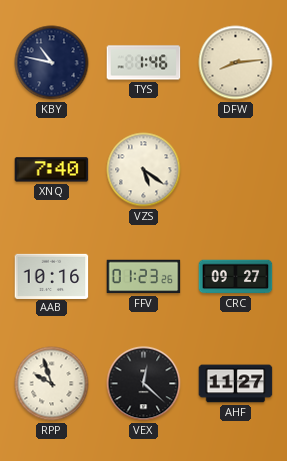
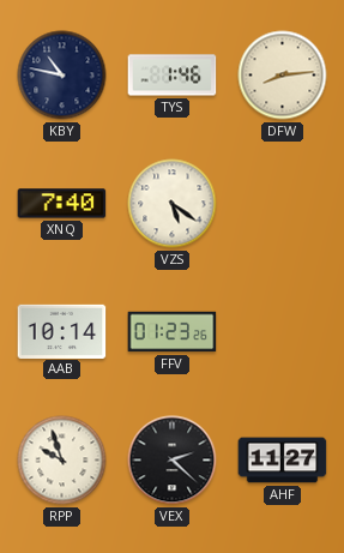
AAB: 10:16 -> 10:14 (62, 331)
CRC: 09:27 -> none (236, 277)
VEX: 12:22 -> 2:22 (173, 461)
